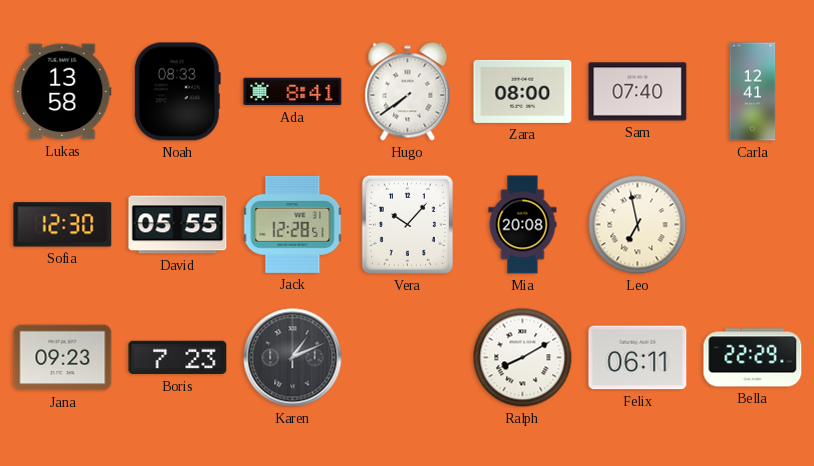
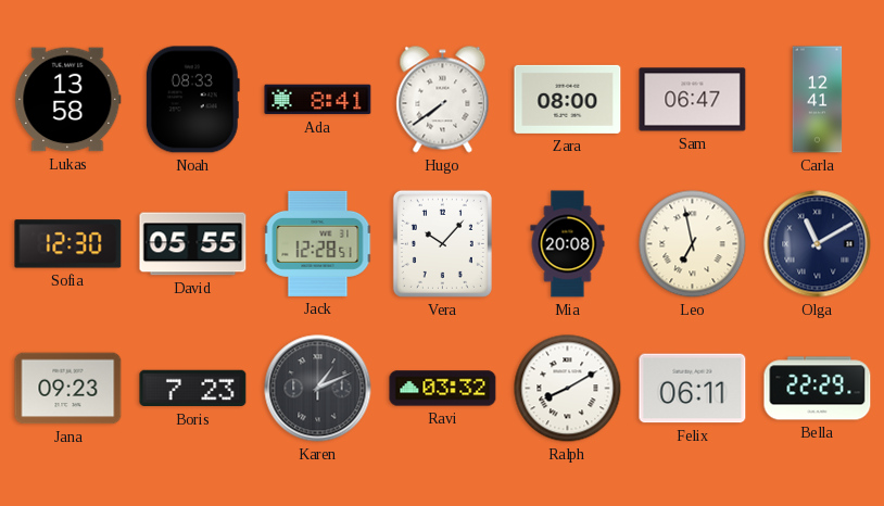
Sam: 07:40 -> 06:47 (693, 100)
Olga: none -> 11:10 (818, 244)
Ravi: none -> 03:32 (443, 389)
